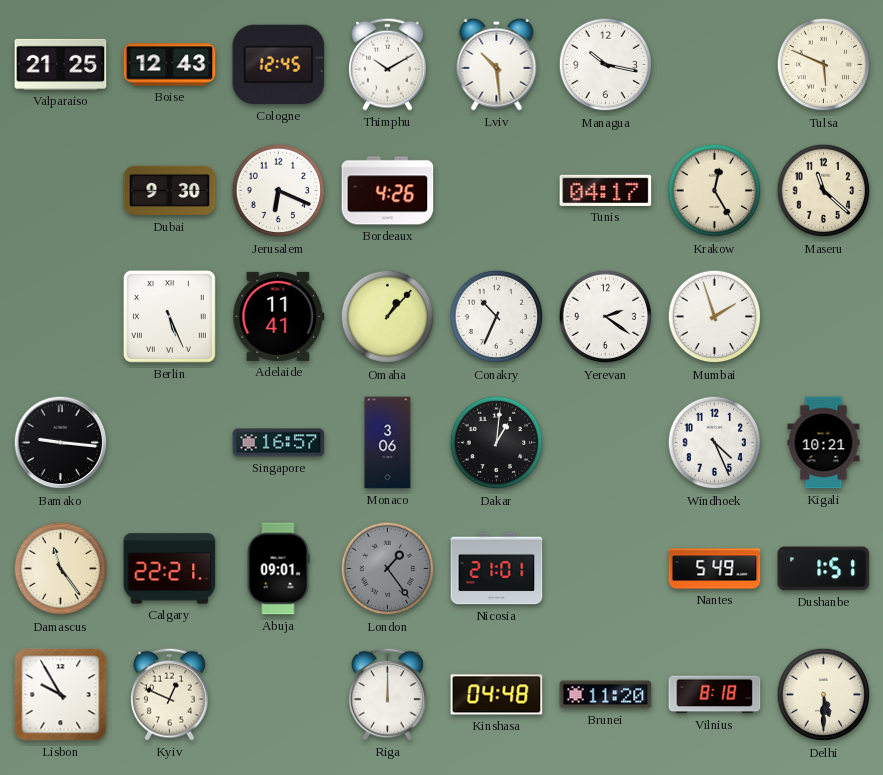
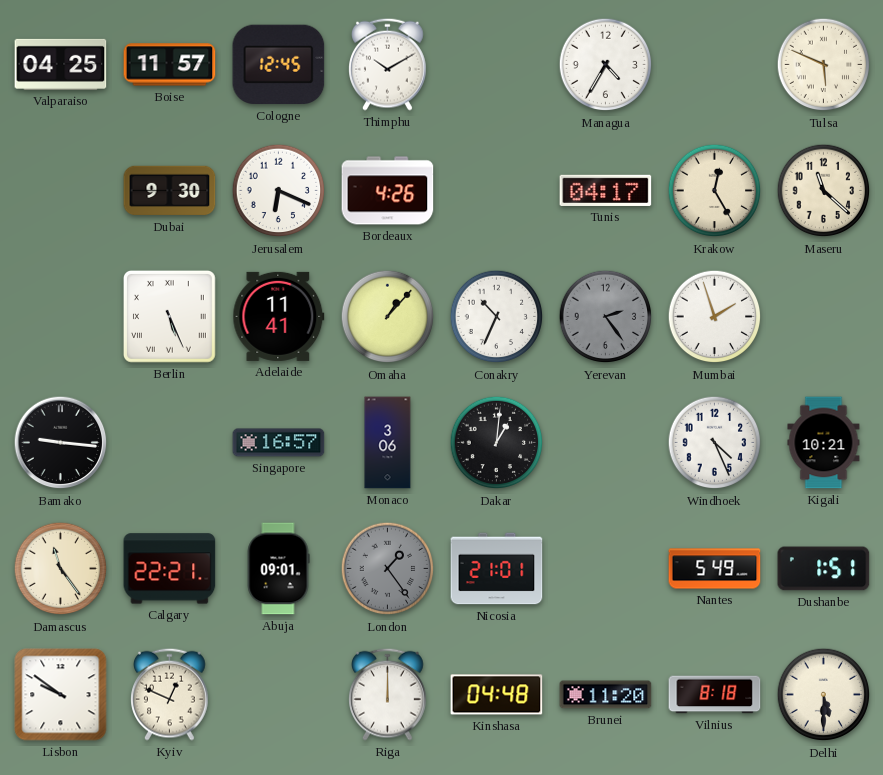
Valparaiso: 21:25 -> 04:25 (61, 64)
Boise: 12:43 -> 11:57 (170, 65)
Lviv: 10:29 -> none (497, 64)
Managua: 10:17 -> 4:35 (606, 65)
Yerevan: 2:21 -> 2:24 (606, 317)
Yerevan dial: white -> grey (606, 317)
Lisbon: 9:55 -> 9:51 (61, 695)
